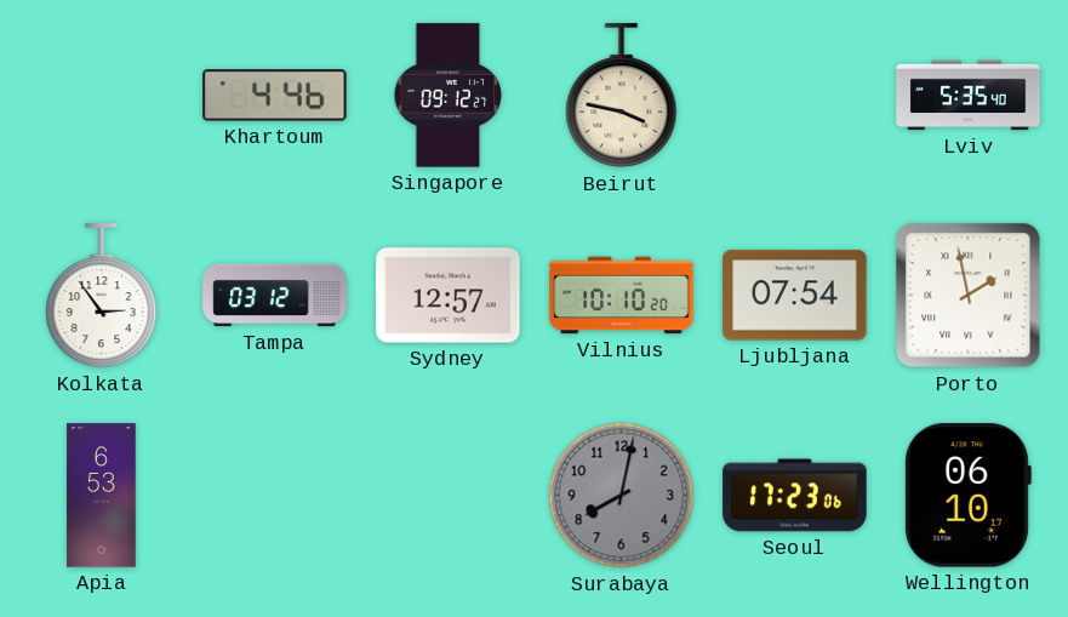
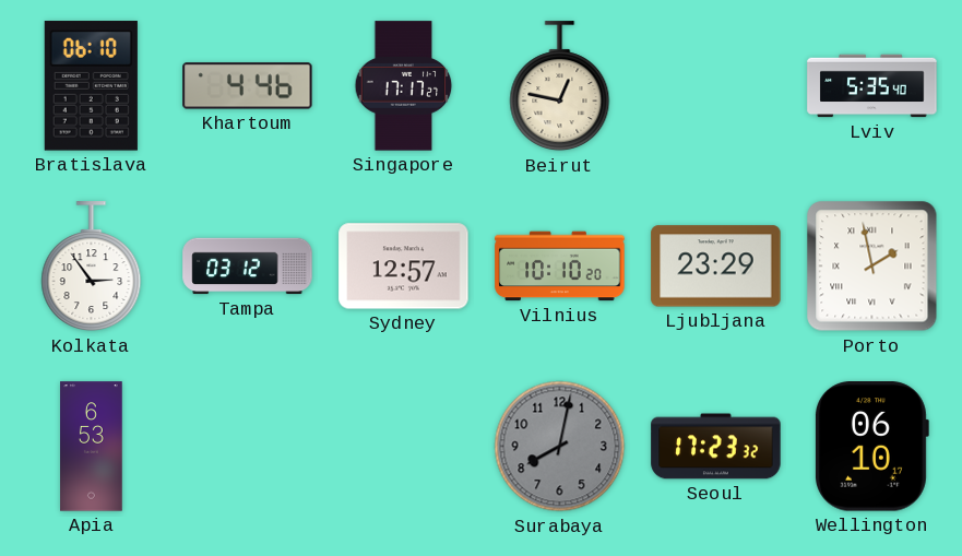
Bratislava: none -> 06:10 (91, 86)
Singapore: 09:12 -> 17:17 (404, 86)
Beirut: 3:47 -> 12:47 (560, 86)
Ljubljana: 07:54 -> 23:29 (716, 267)
Seoul: 17:23:06 -> 17:23:32 (716, 447)
